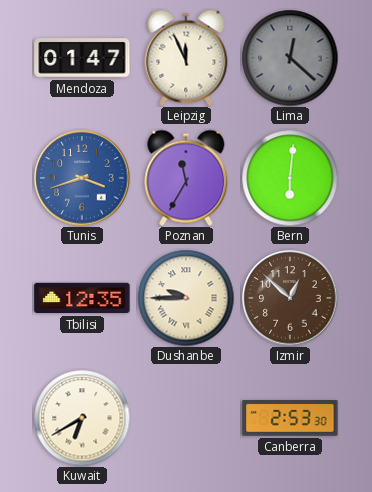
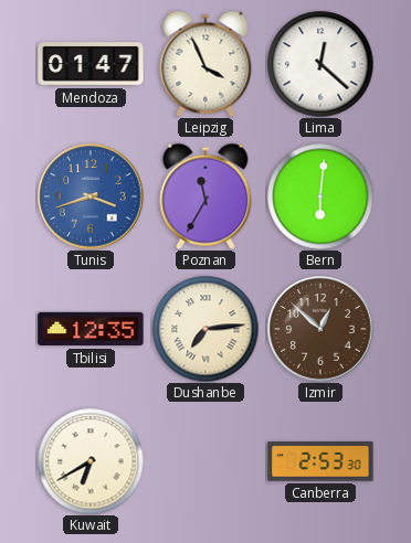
Leipzig: 11:56 -> 3:56 (205, 64)
Lima dial: grey -> white (320, 64)
Dushanbe: 9:45 -> 7:14 (205, 329)
